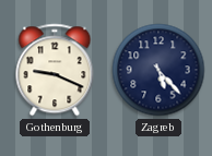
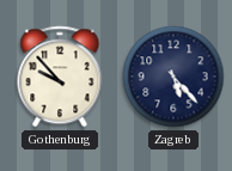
Gothenburg: 9:19 -> 9:53 (60, 77)
